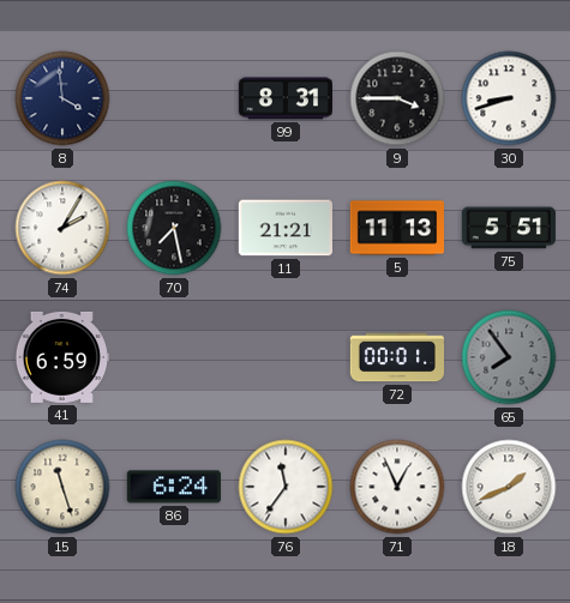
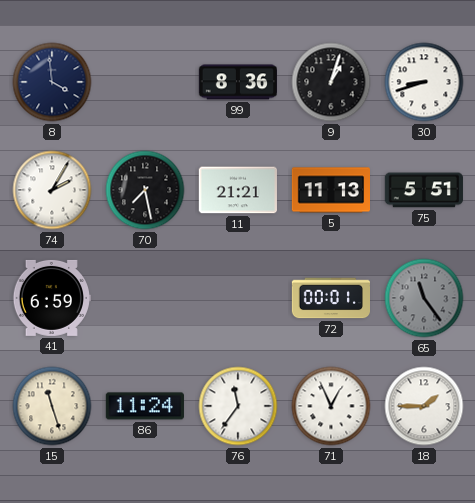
99: 8:31 -> 8:36 (237, 82)
9: 3:45 -> 1:03 (331, 82)
65: 7:54 -> 11:24 (424, 298)
86: 6:24 -> 11:24 (145, 406)
18: 1:41 -> 1:45 (424, 406)
